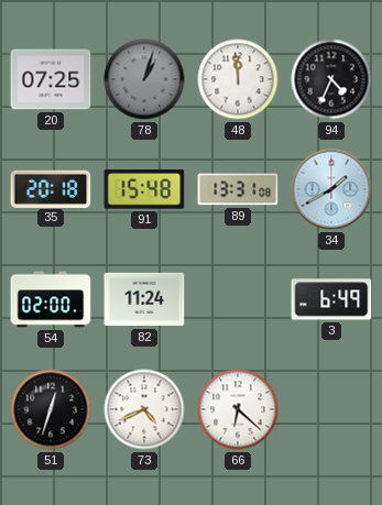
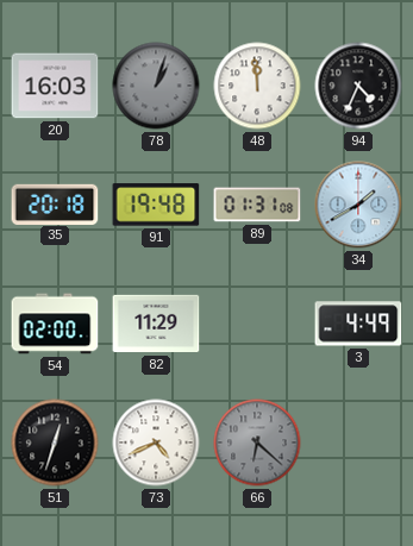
20: 07:25 -> 16:03 (55, 86)
91: 15:48 -> 19:48 (156, 205)
89: 13:31 -> 01:31 (257, 205)
82: 11:24 -> 11:29 (156, 324)
3: 6:49 -> 4:49 (358, 324)
66 dial: white -> grey (257, 443)
